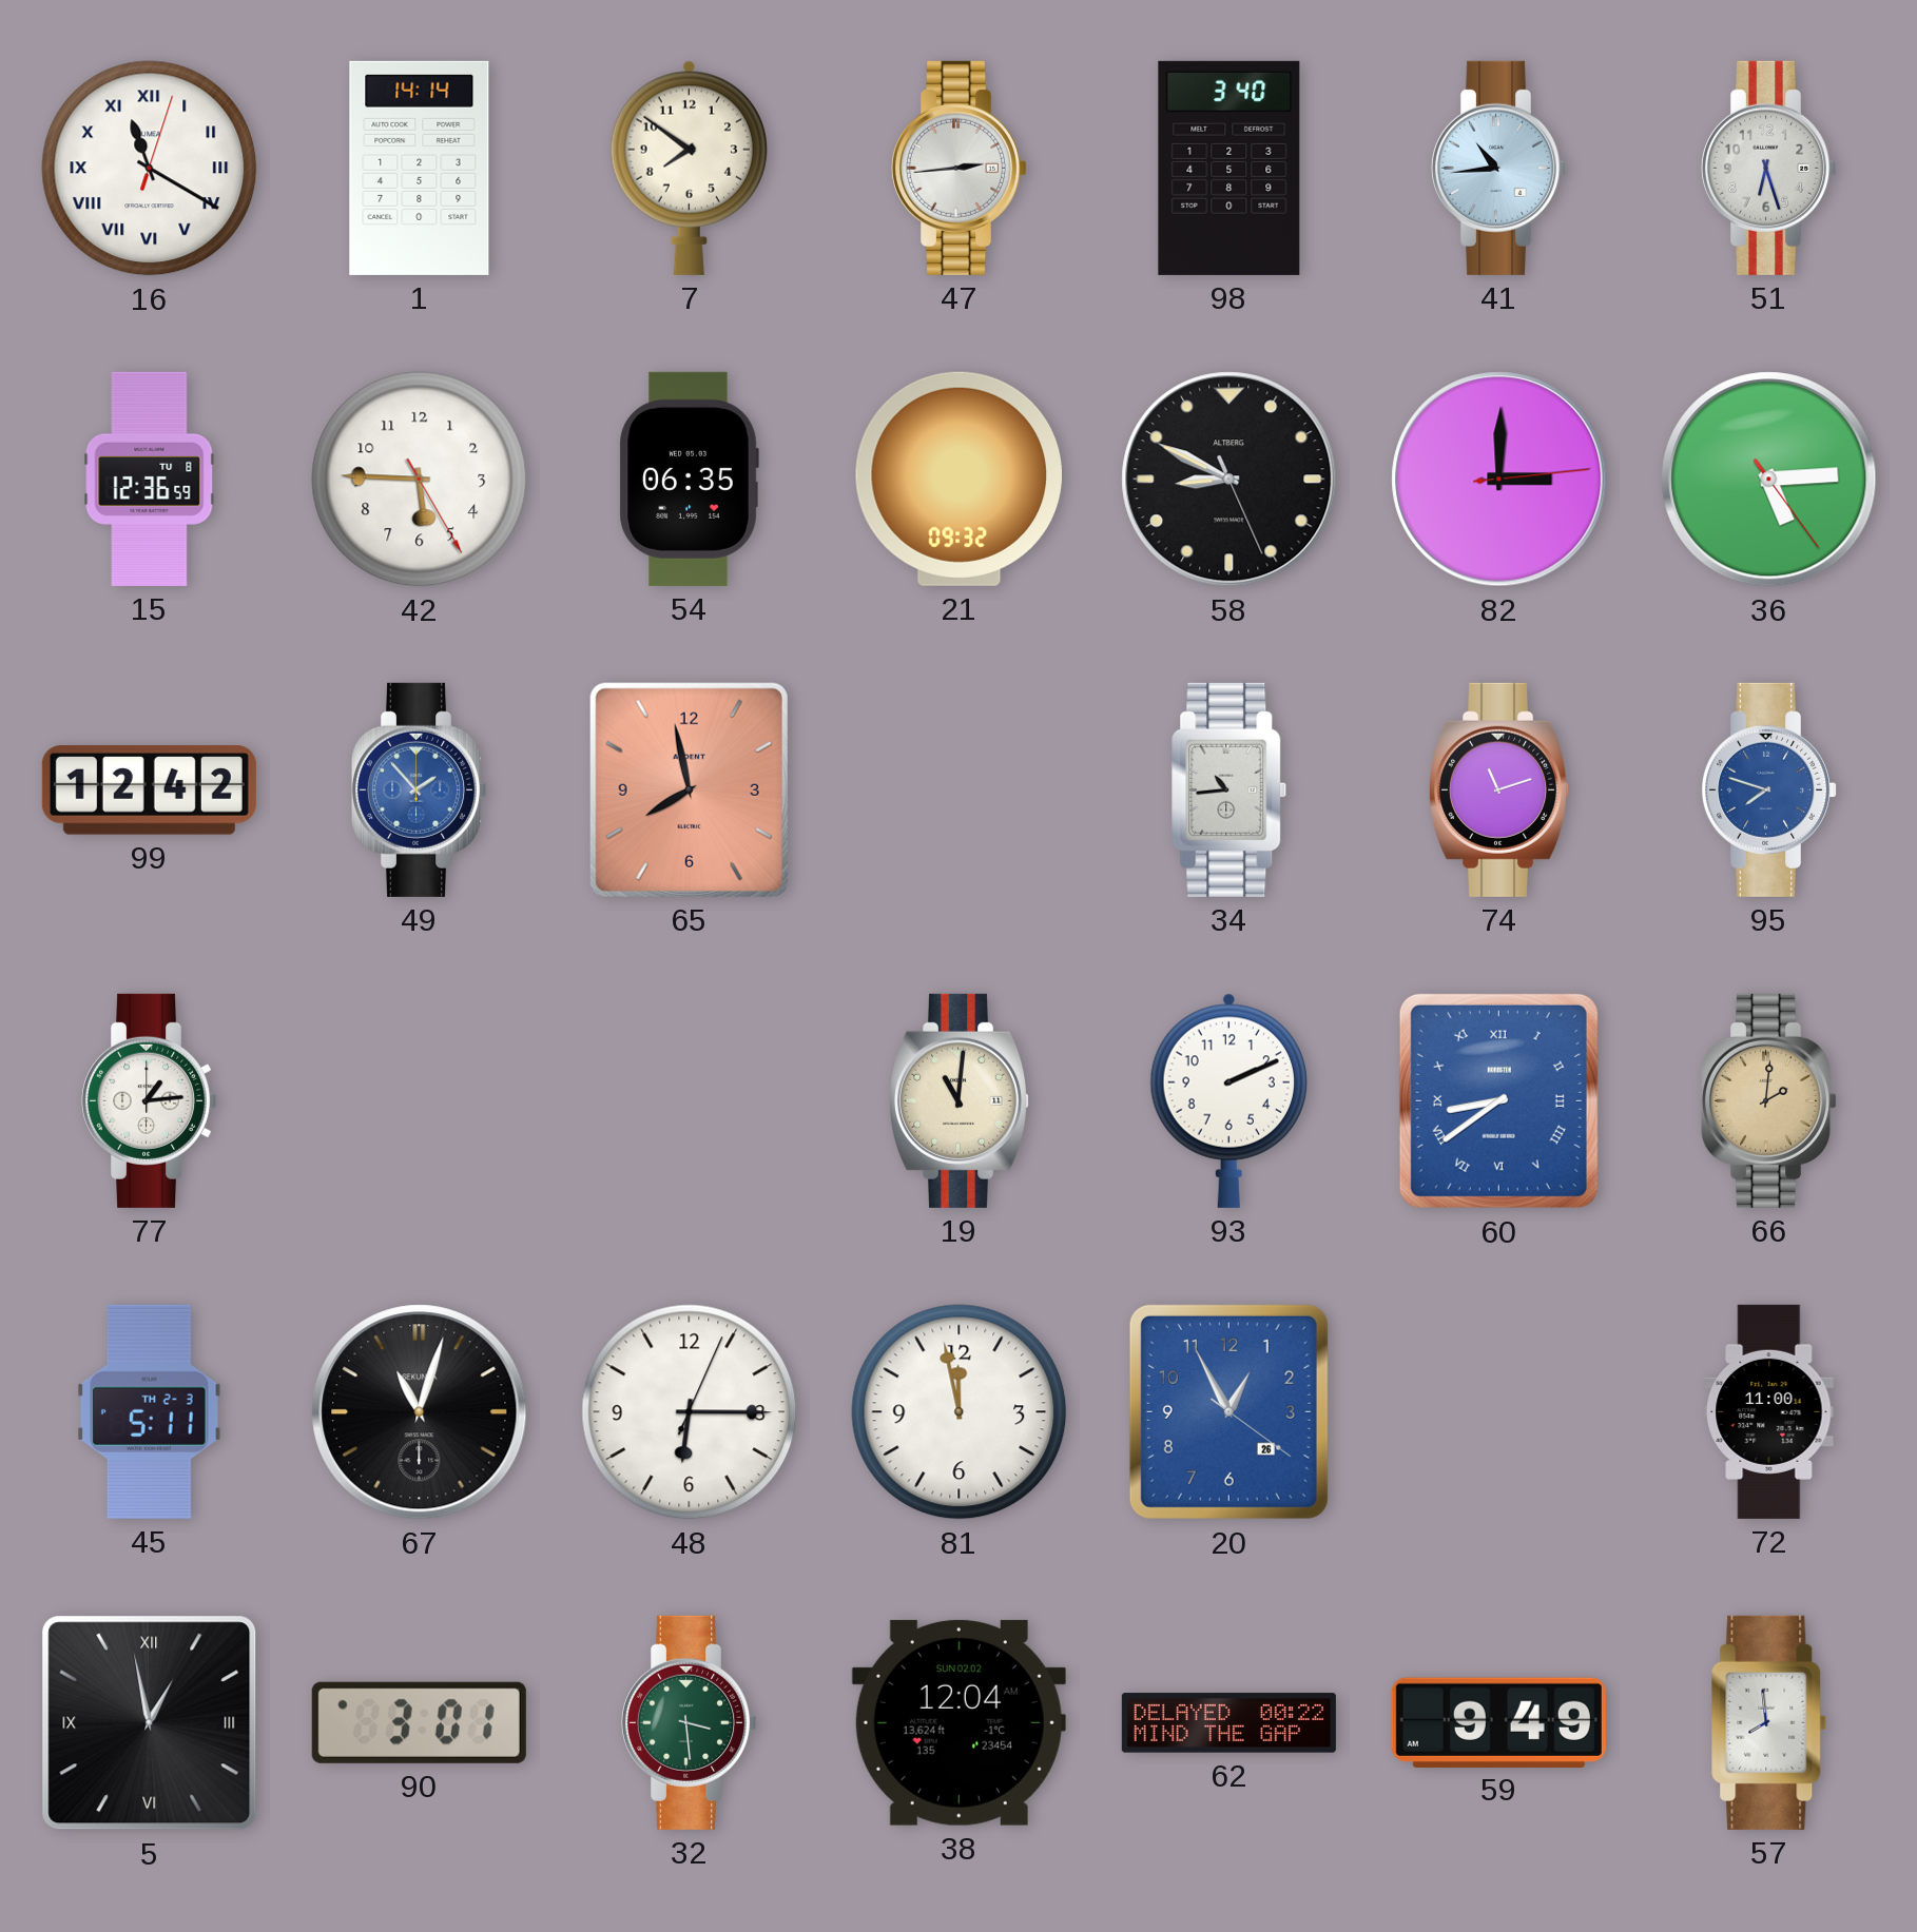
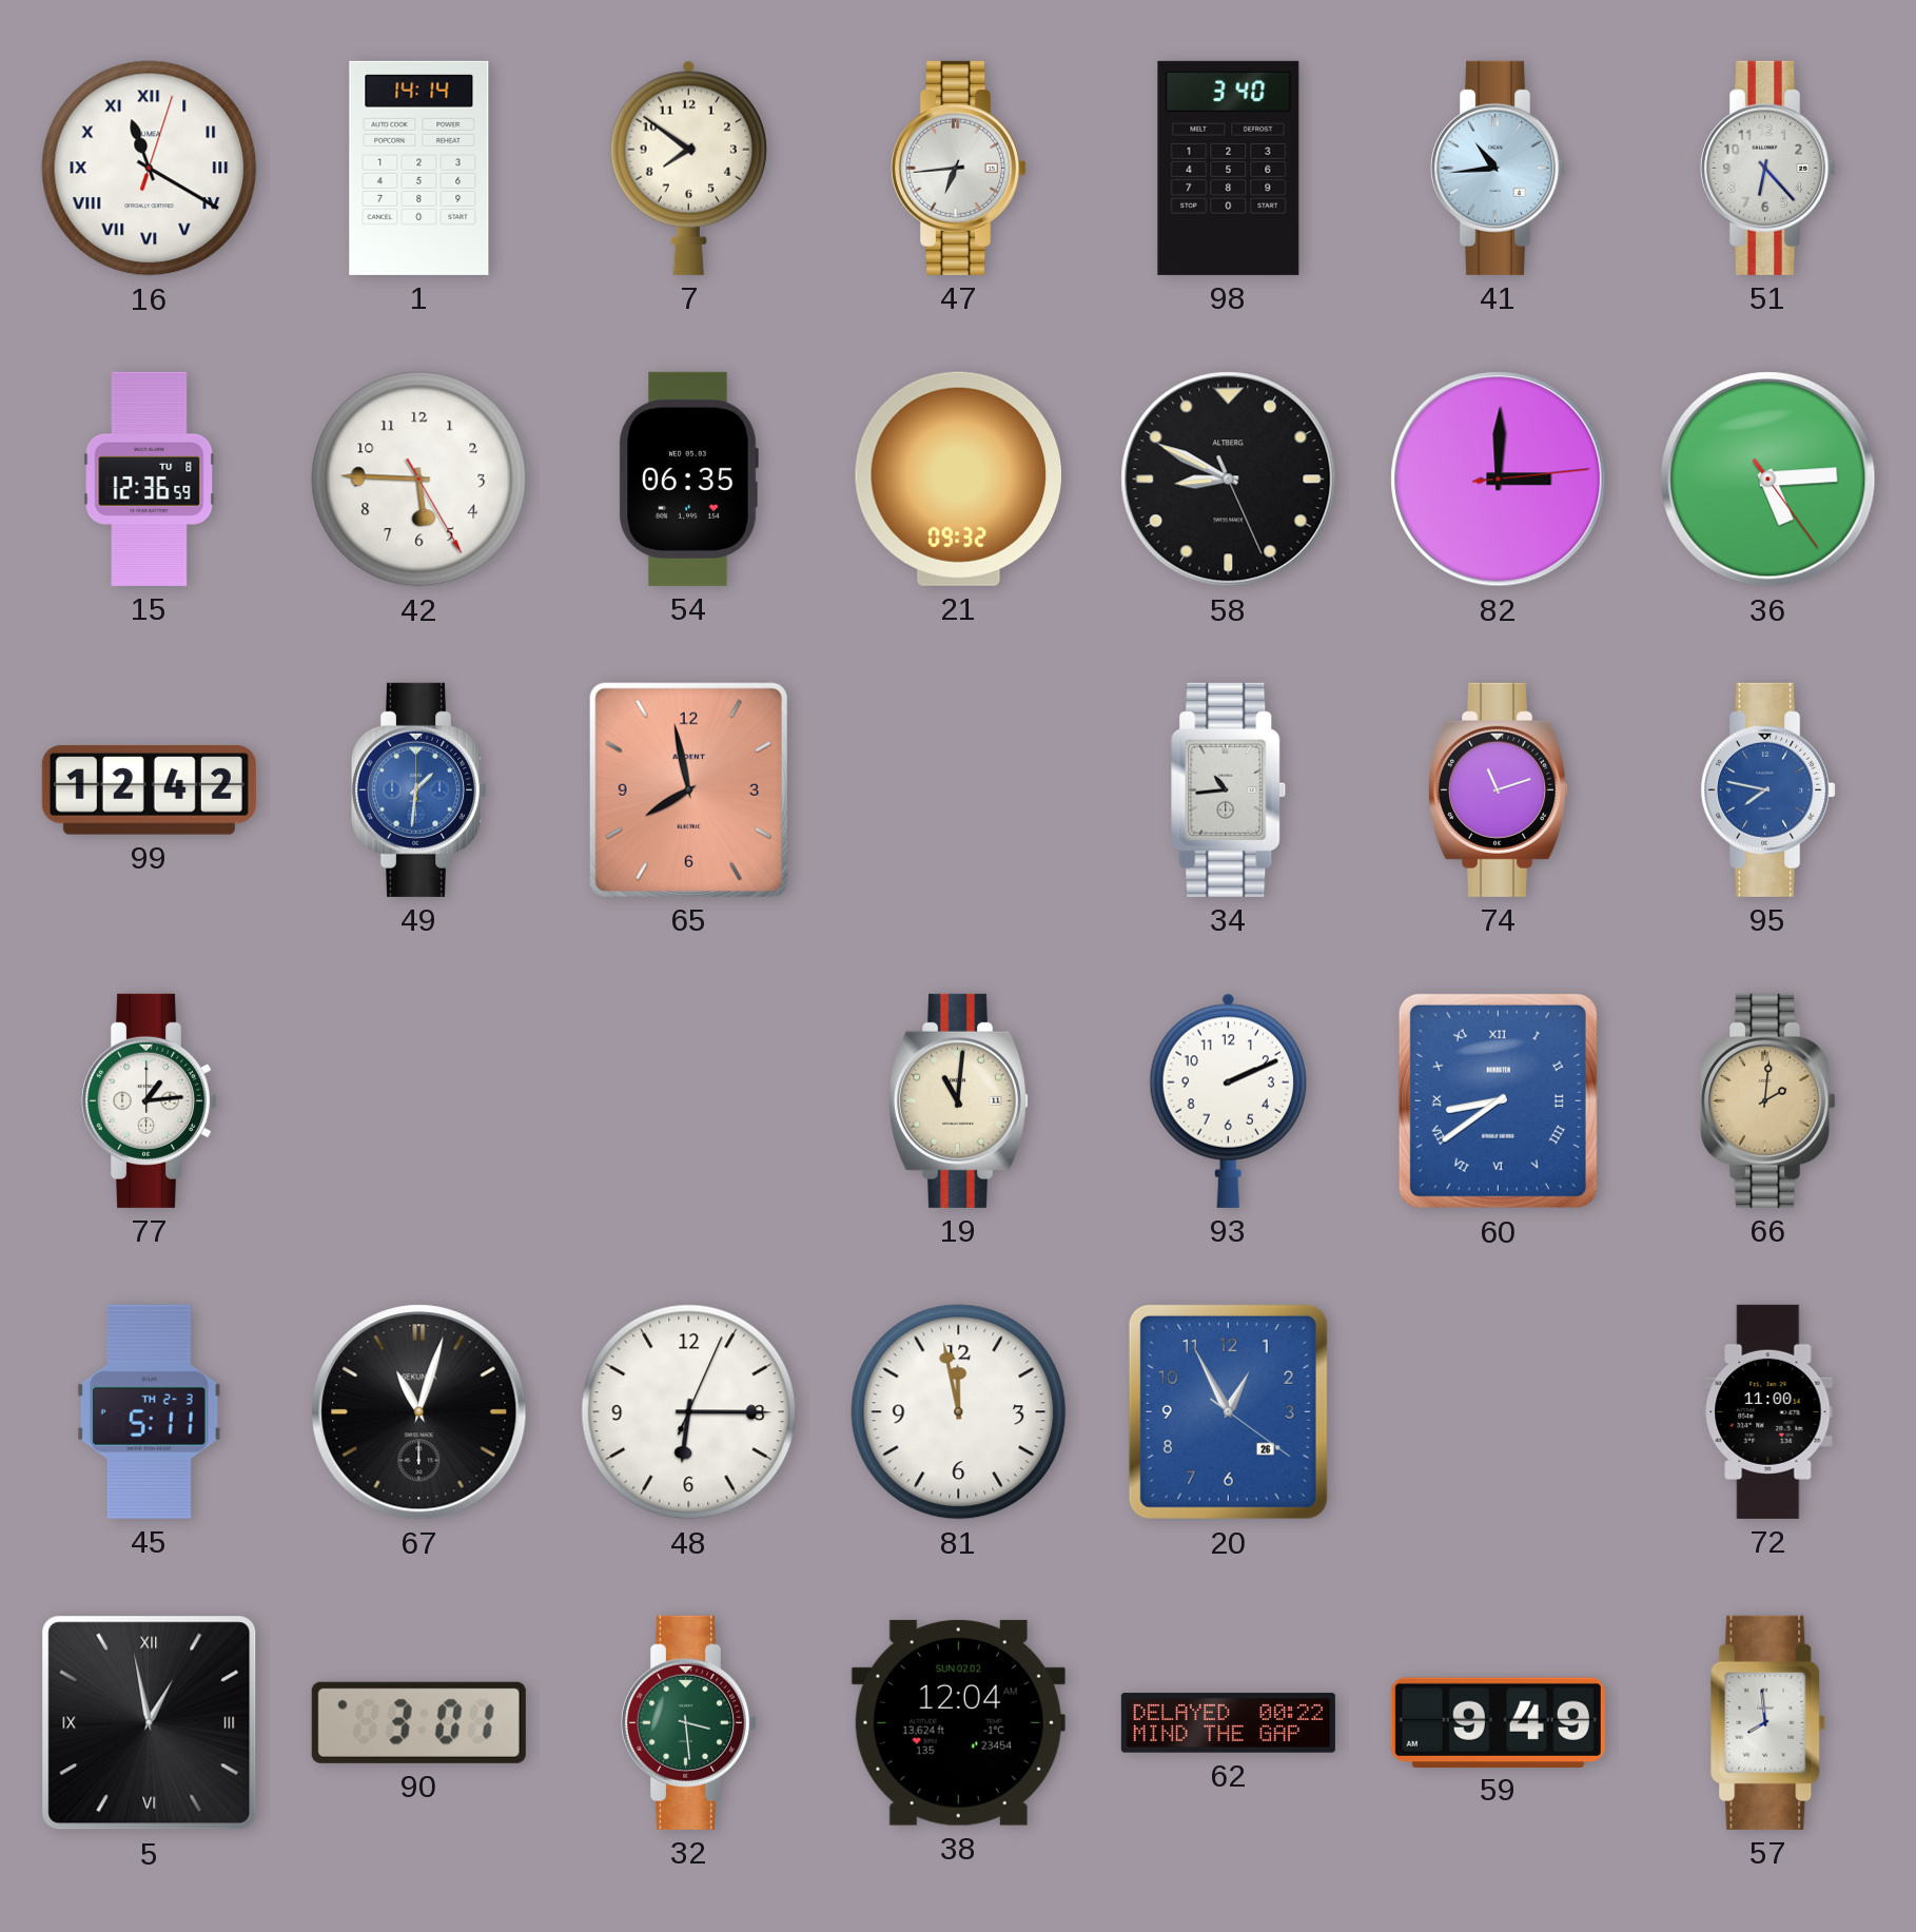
47: 2:44 -> 6:44 (960, 168)
51: 6:27 -> 6:23 (1770, 168)
49: 1:53 -> 1:31 (421, 789)
95: 7:48 -> 7:47 (1770, 789)
